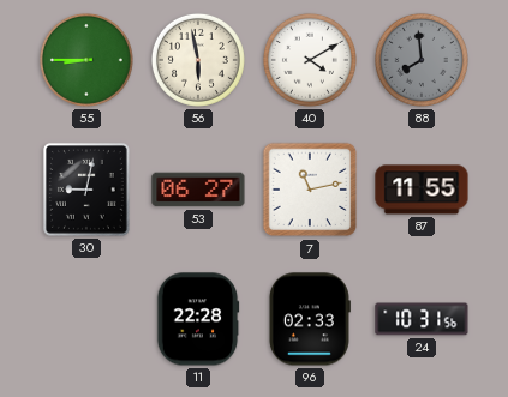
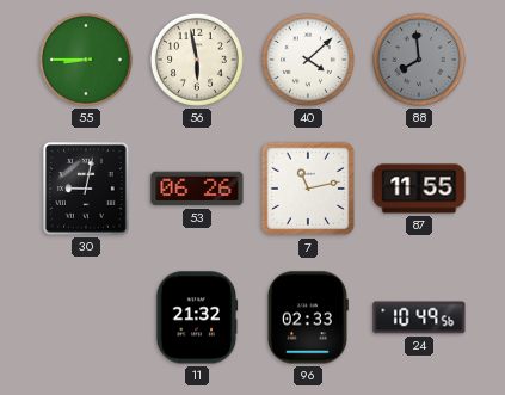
40: 4:10 -> 4:08 (308, 60)
53: 06:27 -> 06:26 (197, 189)
11: 22:28 -> 21:32 (197, 317)
24: 10:31 -> 10:49 (419, 317)
